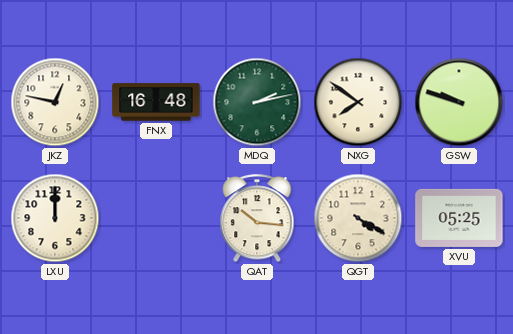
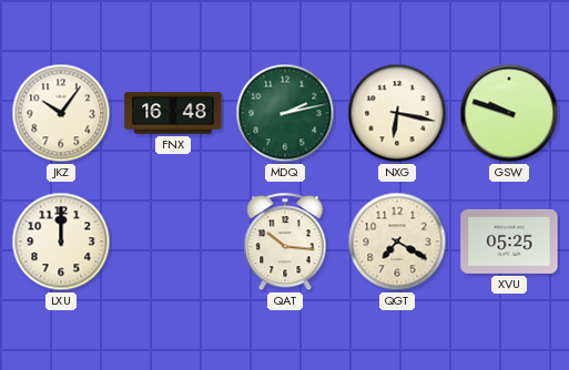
JKZ: 12:47 -> 10:06 (61, 113)
NXG: 7:51 -> 6:17 (397, 113)
QGT: 4:20 -> 7:20 (397, 241)
